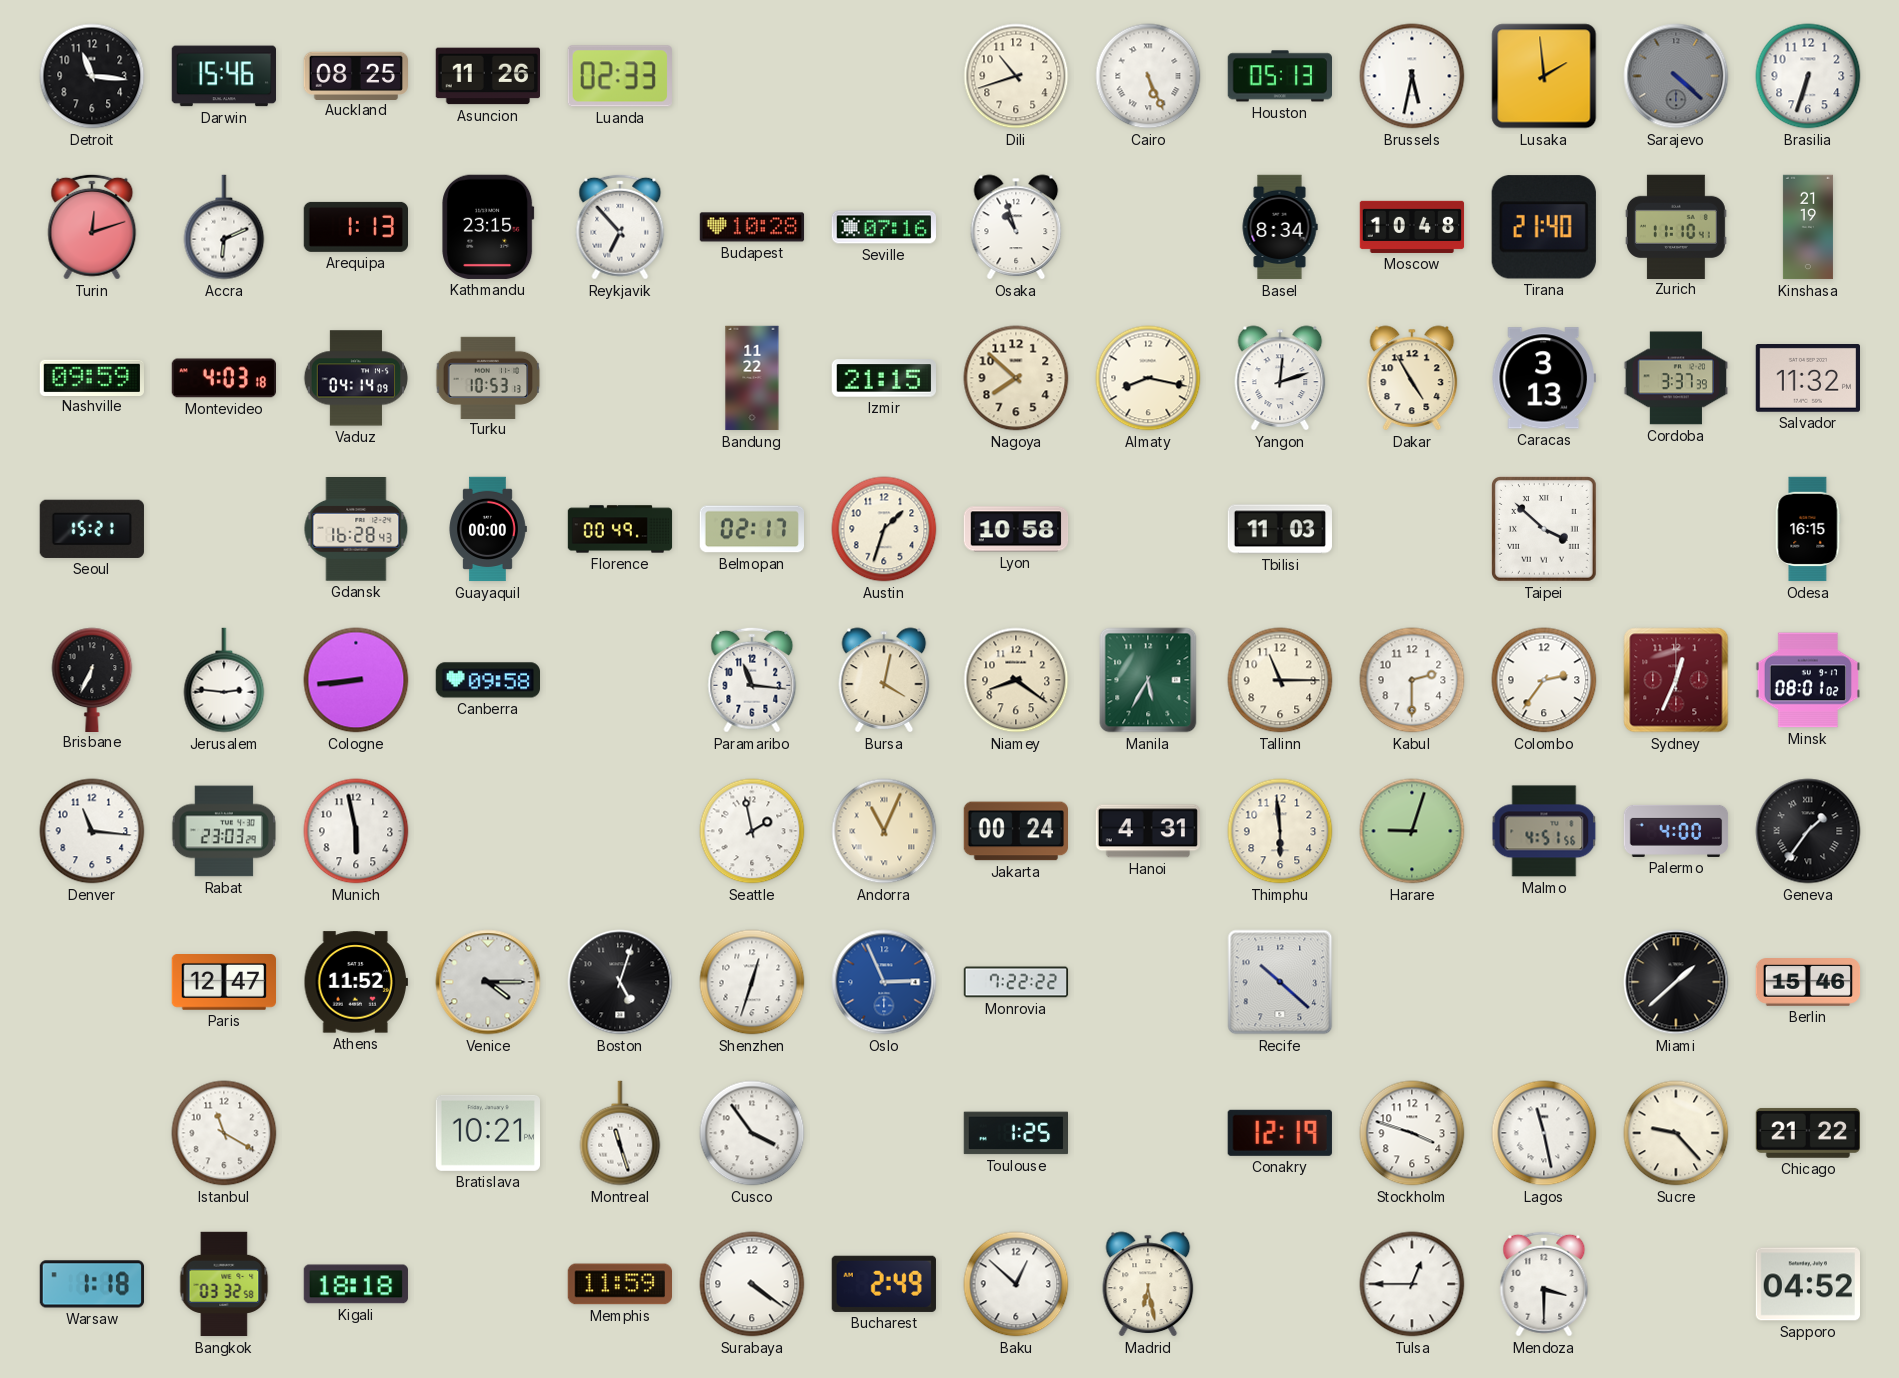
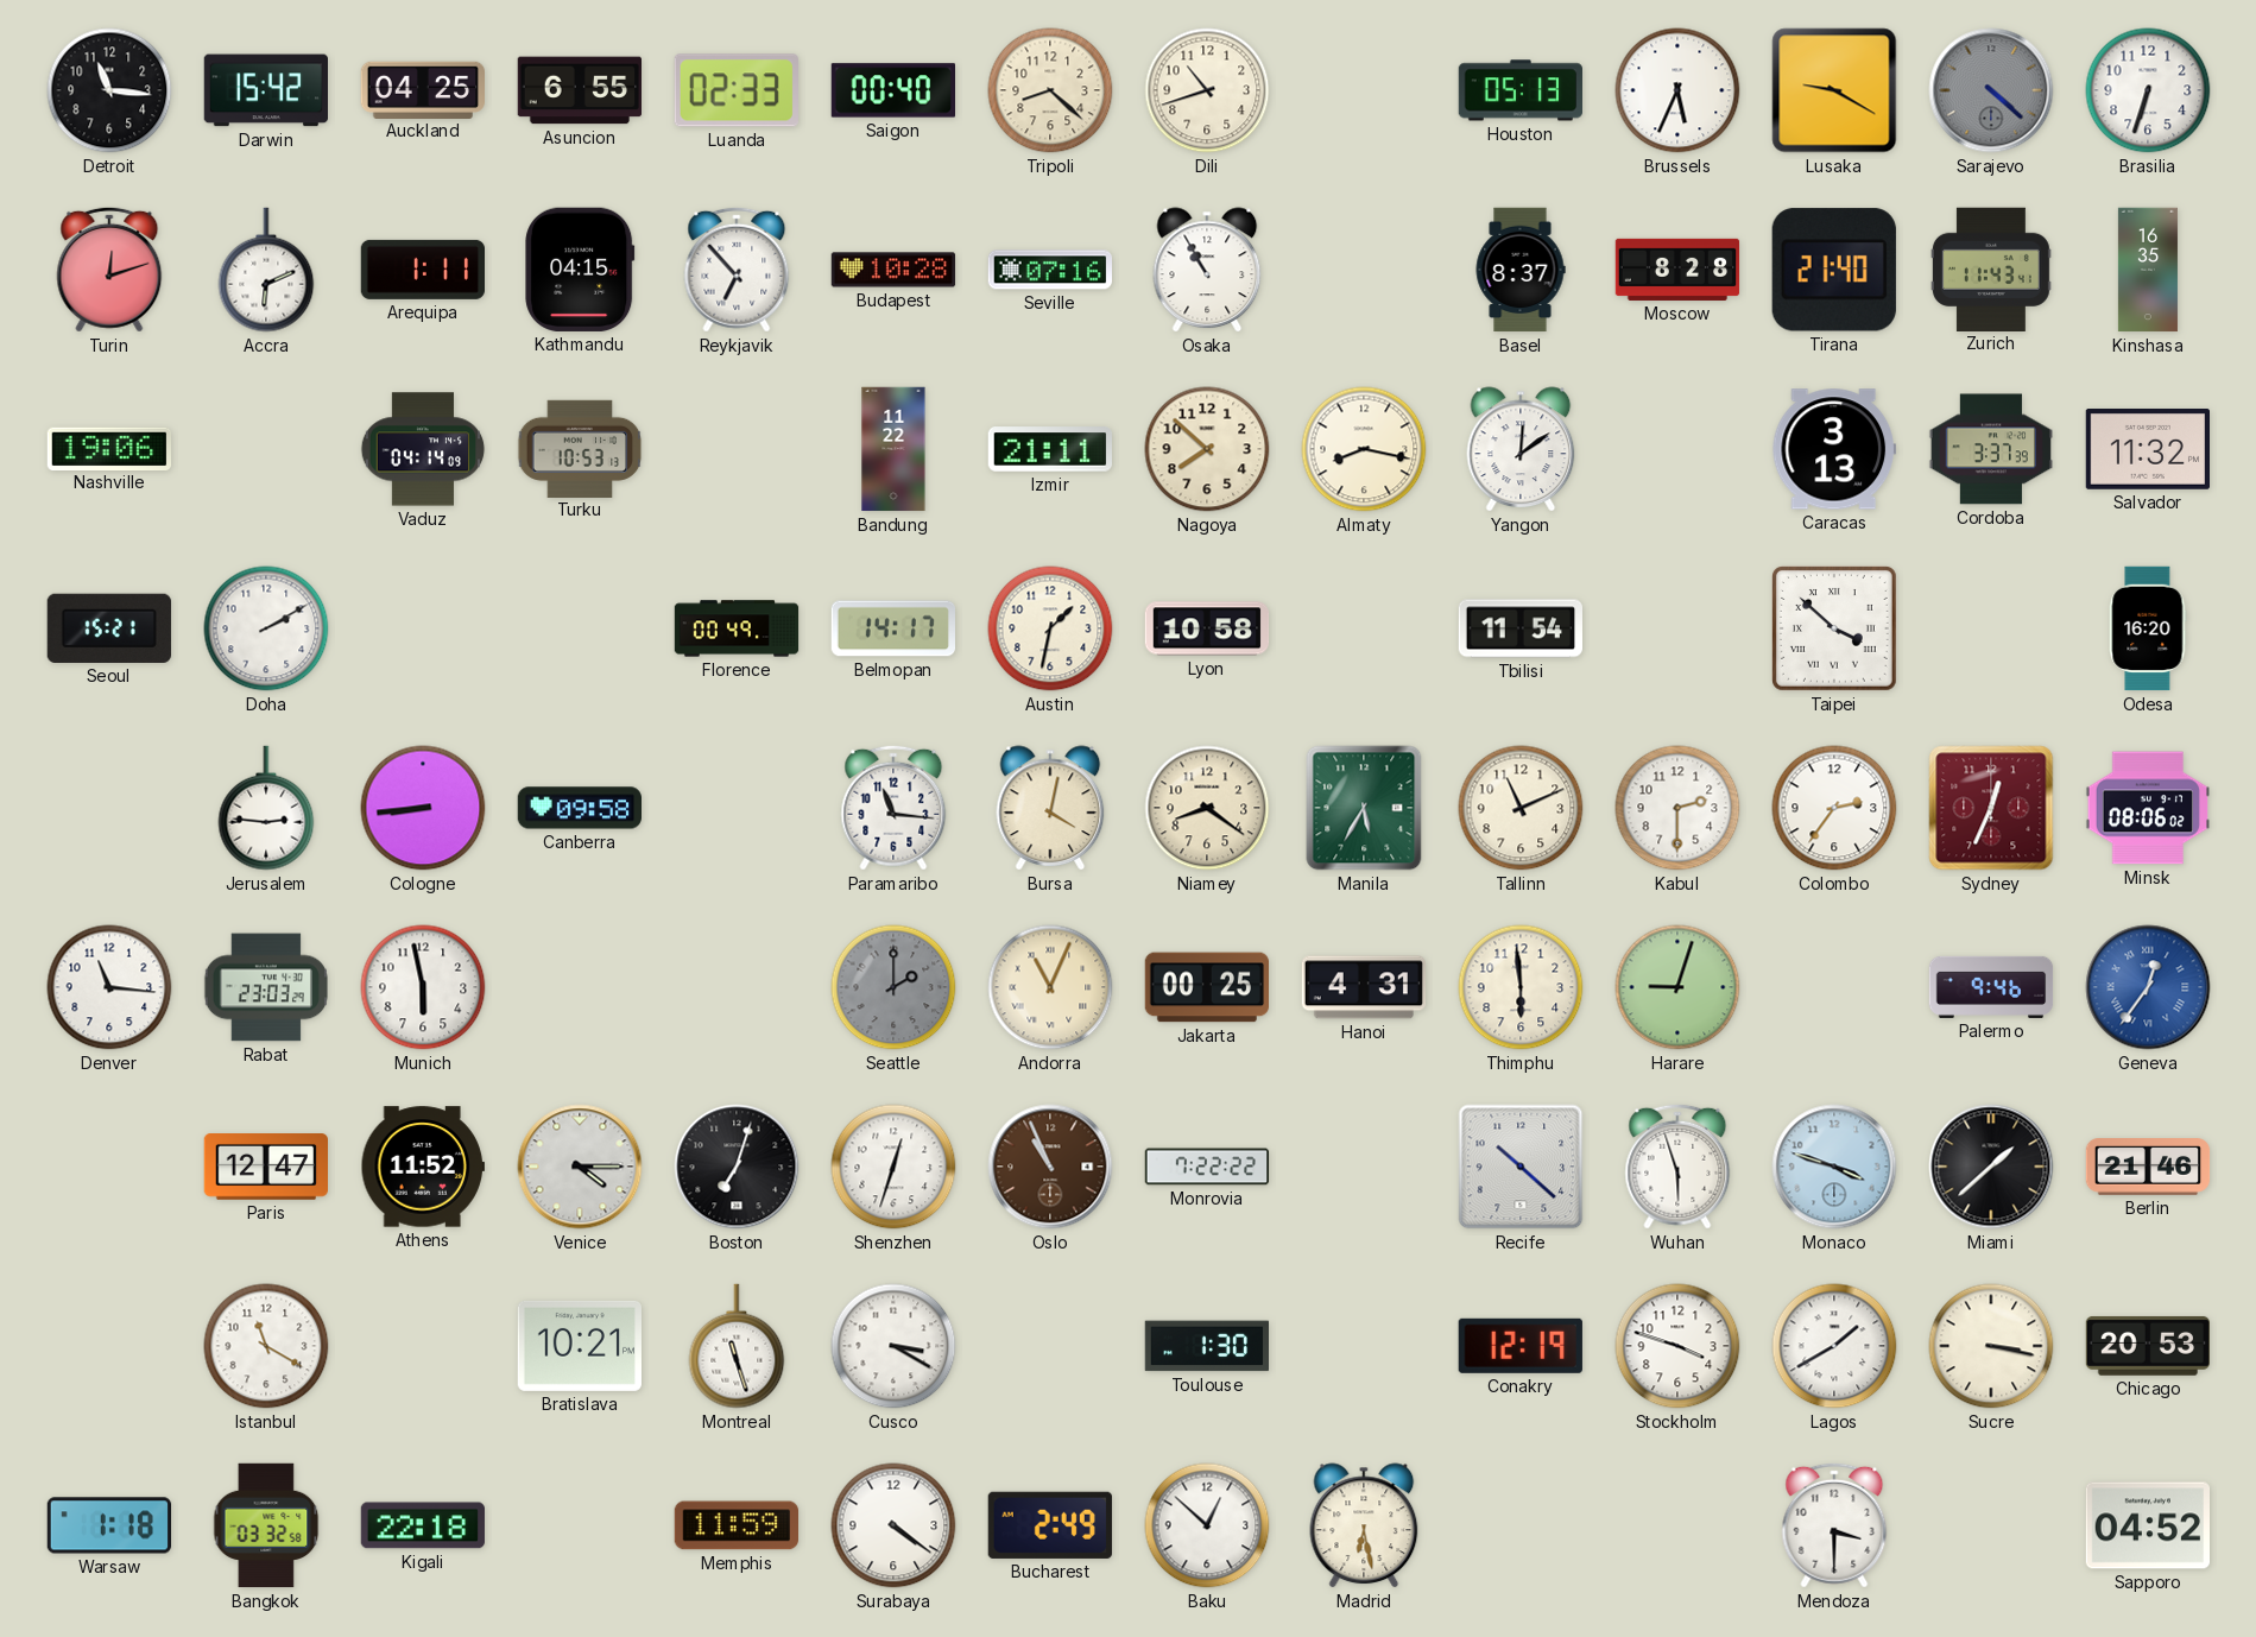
Darwin: 15:46 -> 15:42 (265, 90)
Auckland: 08:25 -> 04:25 (422, 89)
Asuncion: 11:26 -> 6:55 (579, 90)
Saigon: none -> 00:40 (892, 90)
Tripoli: none -> 8:22 (1050, 90)
Cairo: 5:26 -> none (1148, 76)
Brussels: 5:32 -> 5:34 (1677, 90)
Lusaka: 1:59 -> 9:20 (1834, 90)
Arequipa: 1:13 -> 1:11 (422, 270)
Kathmandu: 23:15 -> 04:15 (580, 270)
Osaka: 10:57 -> 10:55 (1207, 270)
Basel: 8:34 -> 8:37 (1521, 270)
Moscow: 10:48 -> 8:28 (1677, 270)
Zurich: 11:10 -> 11:43 (1991, 268)
Kinshasa: 21:19 -> 16:35 (2148, 270)
Nashville: 09:59 -> 19:06 (108, 448)
Montevideo: 4:03 -> none (223, 378)
Izmir: 21:15 -> 21:11 (1049, 449)
Yangon: 12:12 -> 12:09 (1521, 449)
Dakar: 4:55 -> none (1412, 378)
Doha: none -> 2:10 (266, 628)
Gdansk: 16:28 -> none (356, 530)
Guayaquil: 00:00 -> none (488, 529)
Belmopan: 02:17 -> 14:17 (892, 628)
Austin: 1:33 -> 1:32 (1050, 628)
Tbilisi: 11:03 -> 11:54 (1519, 628)
Odesa: 16:15 -> 16:20 (2148, 628)
Brisbane: 6:34 -> none (92, 679)
Tallinn: 11:15 -> 11:11 (1521, 808)
Minsk: 08:01 -> 08:06 (2147, 808)
Seattle: 1:58 -> 2:00 (893, 987)
Seattle dial: white -> grey (893, 987)
Jakarta: 00:24 -> 00:25 (1206, 987)
Malmo: 4:51 -> none (1544, 831)
Palermo: 4:00 -> 9:46 (1991, 987)
Geneva: 1:36 -> 12:36 (2148, 987)
Geneva dial: black -> blue (2148, 987)
Boston: 5:03 -> 7:03 (737, 1167)
Oslo: 2:56 -> 10:56 (1050, 1167)
Oslo dial: blue -> brown (1050, 1167)
Wuhan: none -> 5:57 (1677, 1167)
Monaco: none -> 3:48 (1834, 1167)
Berlin: 15:46 -> 21:46 (2148, 1168)
Cusco: 3:54 -> 3:20 (893, 1346)
Toulouse: 1:25 -> 1:30 (1206, 1346)
Lagos: 11:28 -> 1:40 (1834, 1346)
Sucre: 9:23 -> 3:17 (1991, 1346)
Chicago: 21:22 -> 20:53 (2147, 1346)
Kigali: 18:18 -> 22:18 (423, 1525)
Tulsa: 12:45 -> none (1412, 1284)
